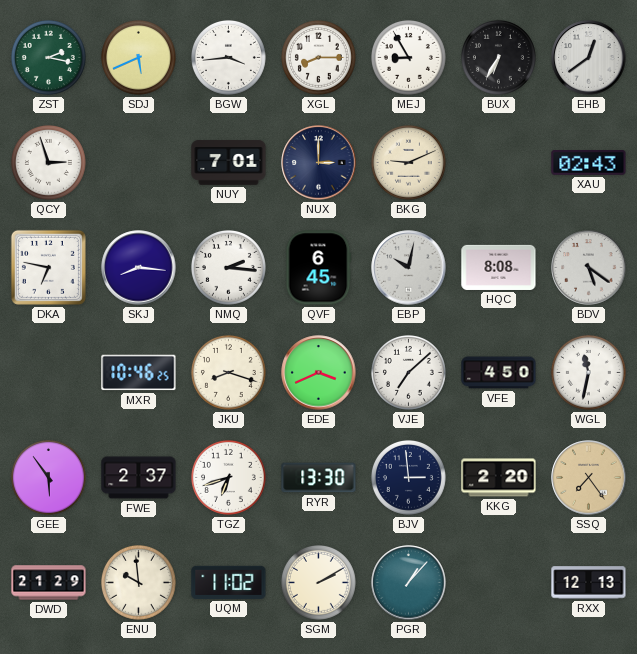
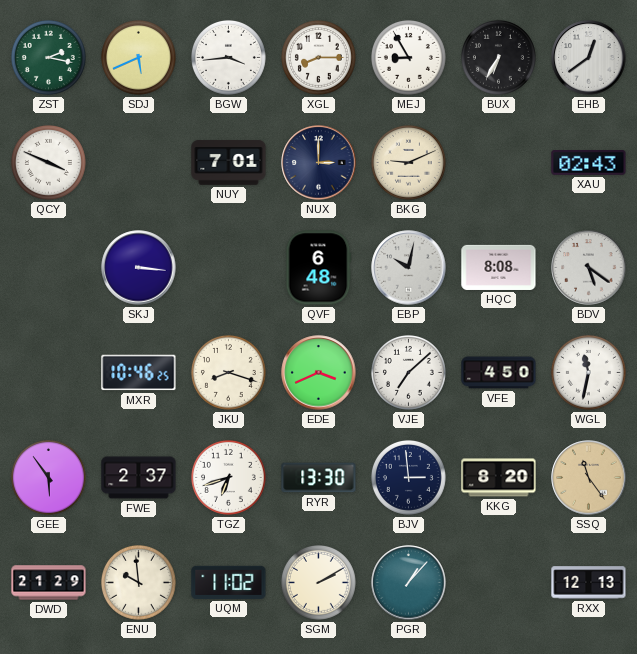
QCY: 2:57 -> 3:49 (48, 162)
DKA: 6:47 -> none (48, 267)
SKJ: 8:16 -> 3:16 (139, 268)
NMQ: 2:16 -> none (228, 267)
QVF: 6:45 -> 6:48 (318, 268)
KKG: 2:20 -> 8:20 (499, 478)
SSQ: 7:24 -> 11:24 (589, 478)
